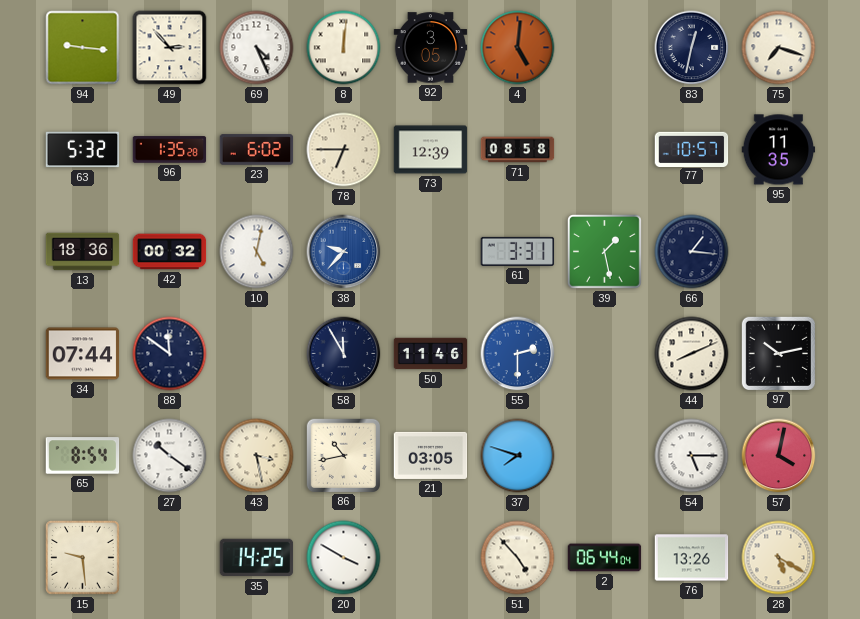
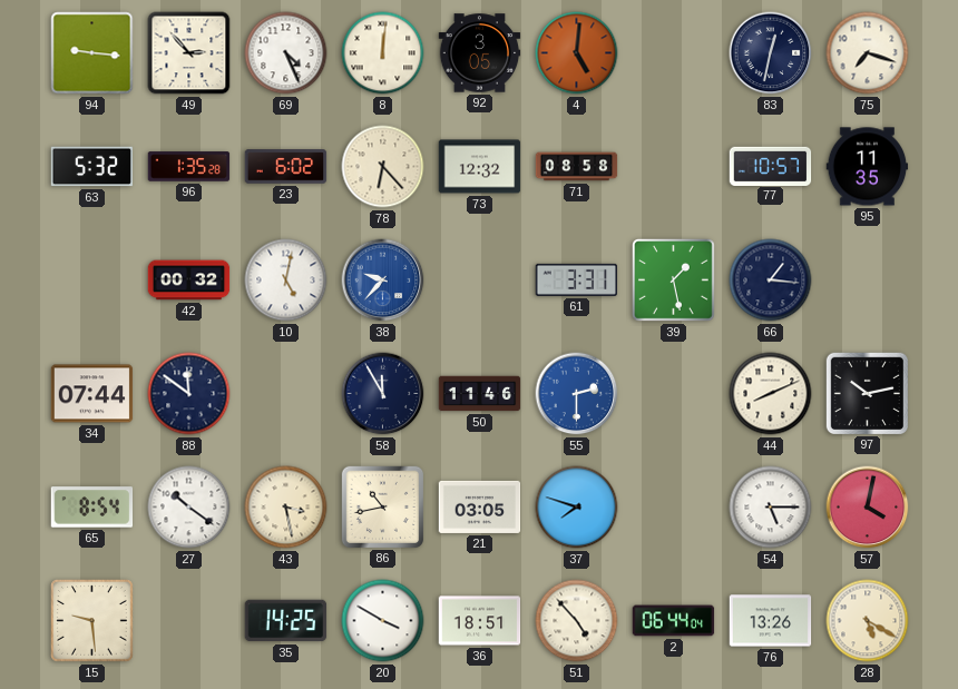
78: 6:45 -> 6:23 (383, 167)
73: 12:39 -> 12:32 (480, 167)
13: 18:36 -> none (83, 252)
36: none -> 18:51 (480, 621)
